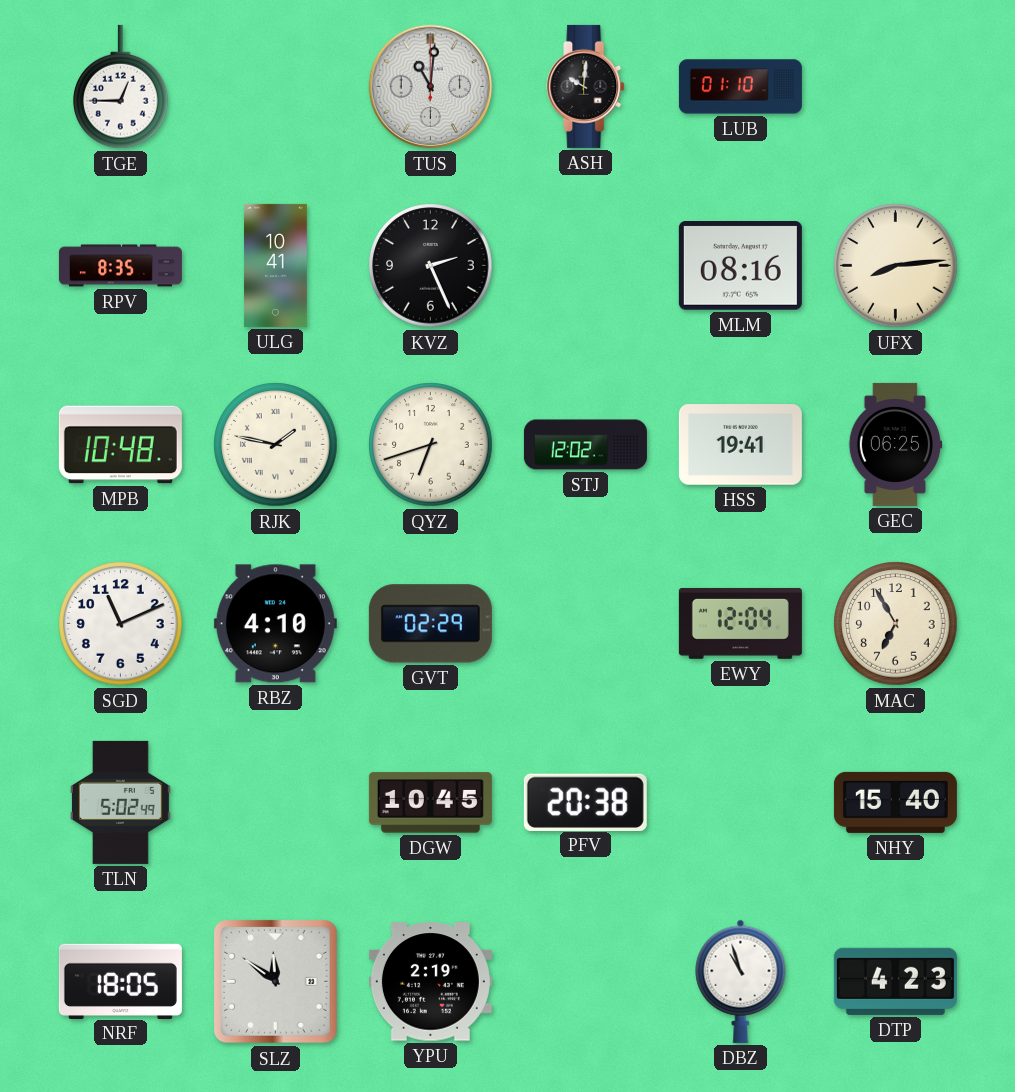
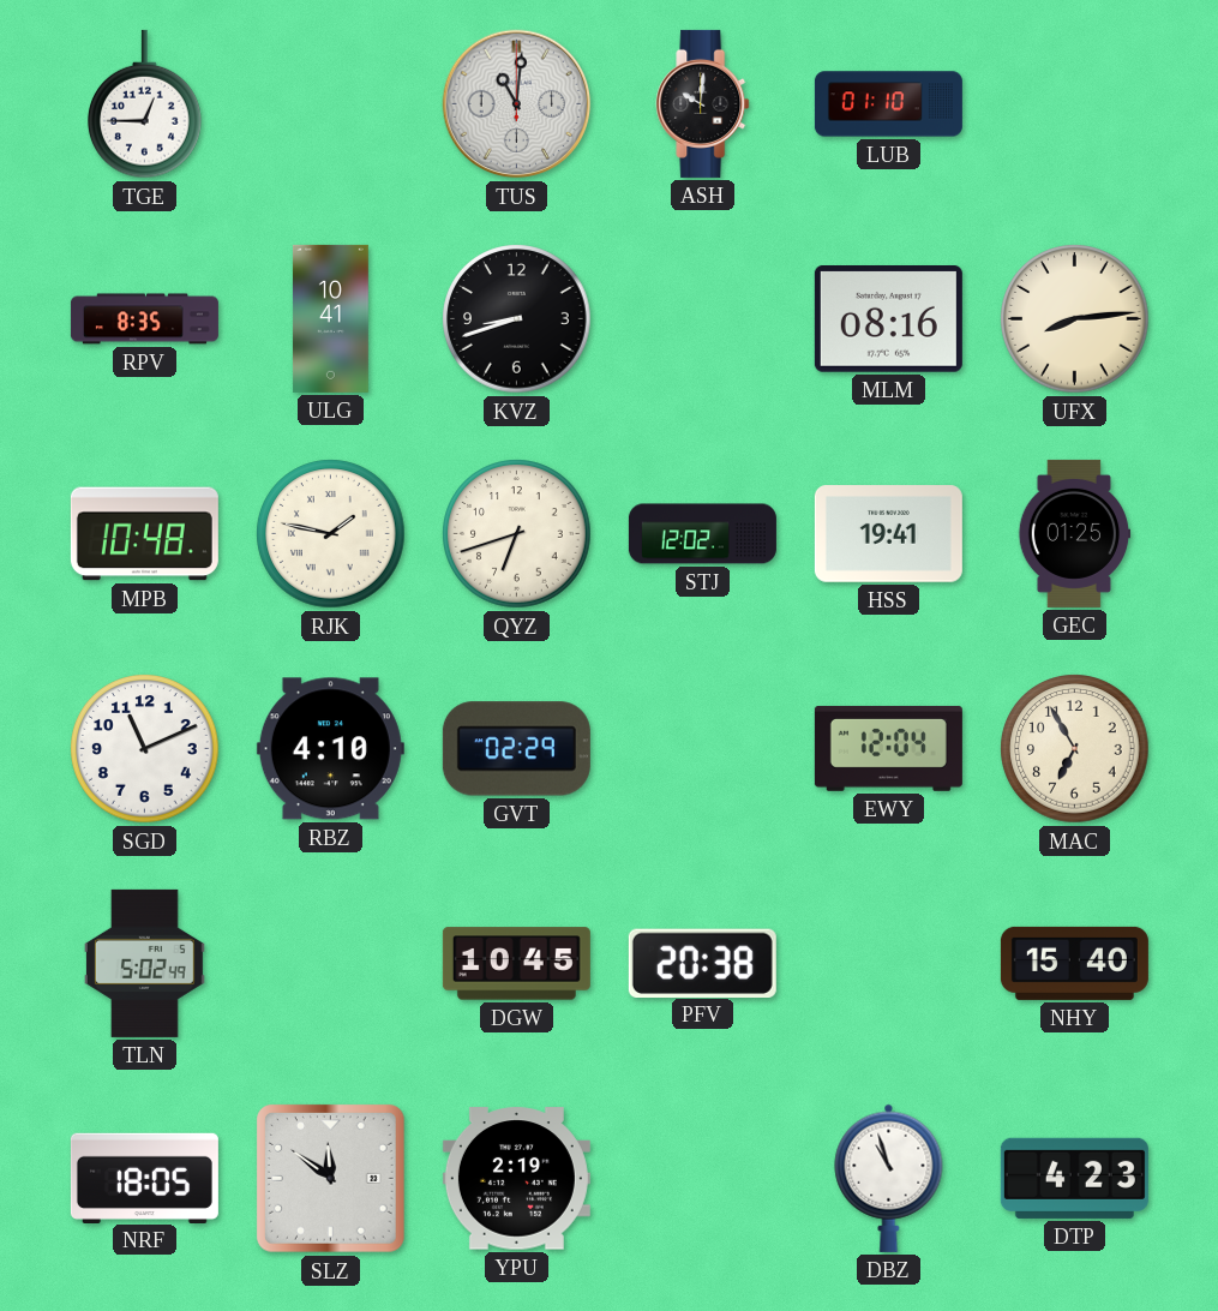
KVZ: 2:26 -> 8:42 (517, 319)
GEC: 06:25 -> 01:25 (1075, 533)
